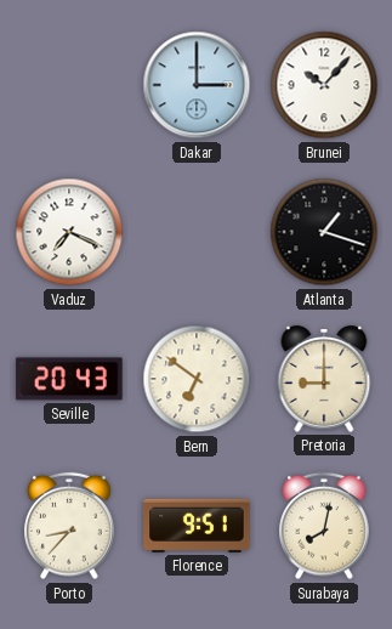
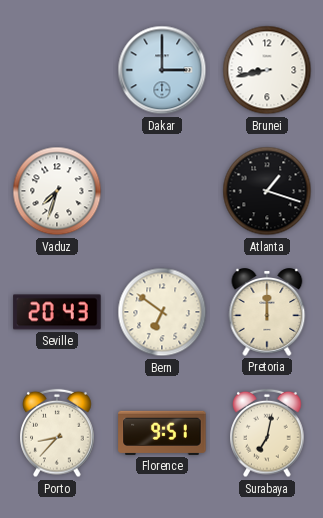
Brunei: 10:07 -> 8:43 (267, 70)
Vaduz: 7:19 -> 7:33 (57, 191)
Pretoria: 9:00 -> 12:00 (267, 312)
Surabaya: 8:02 -> 7:02 (267, 433)
